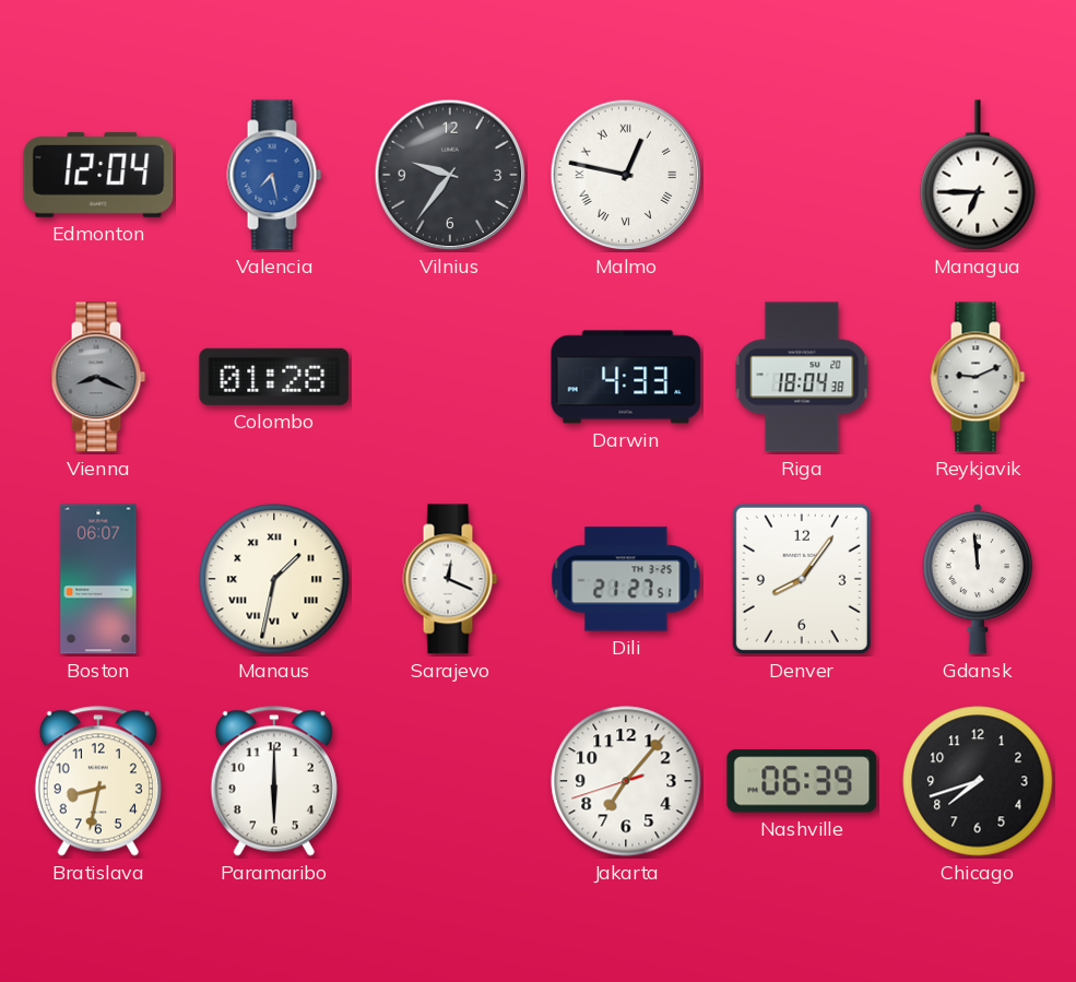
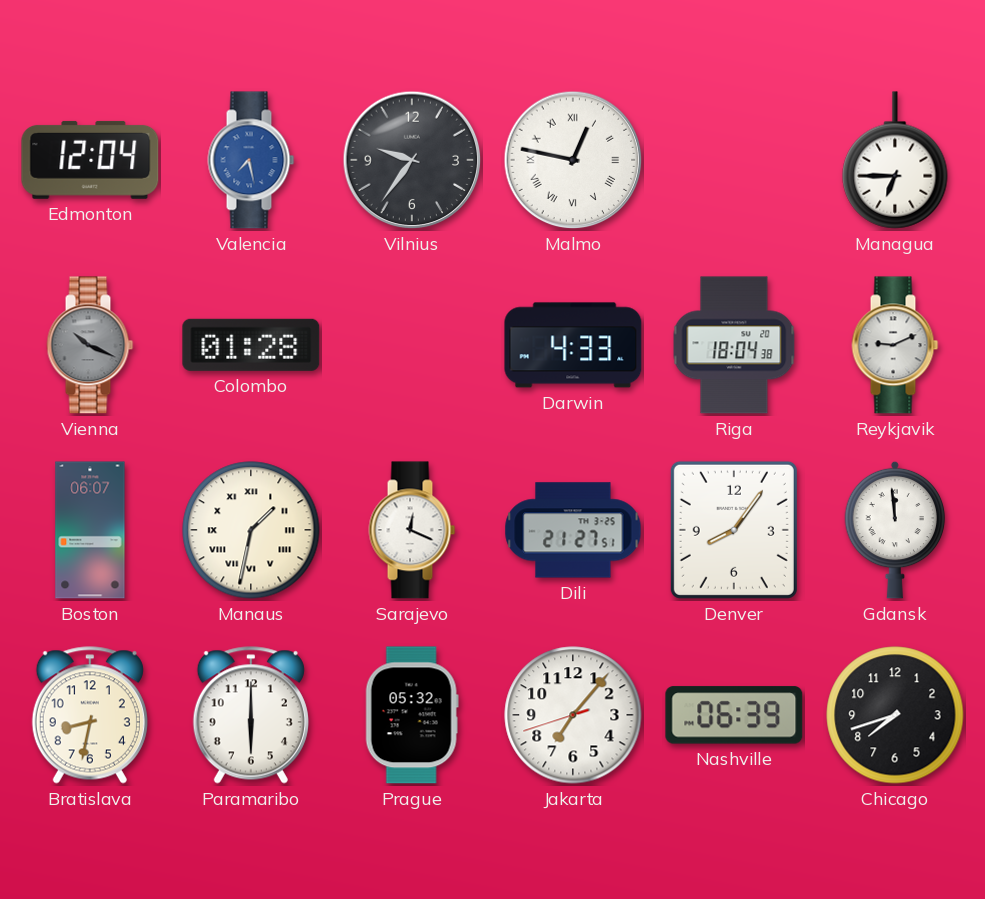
Vienna: 8:19 -> 10:19 (90, 345)
Prague: none -> 05:32 (412, 715)
